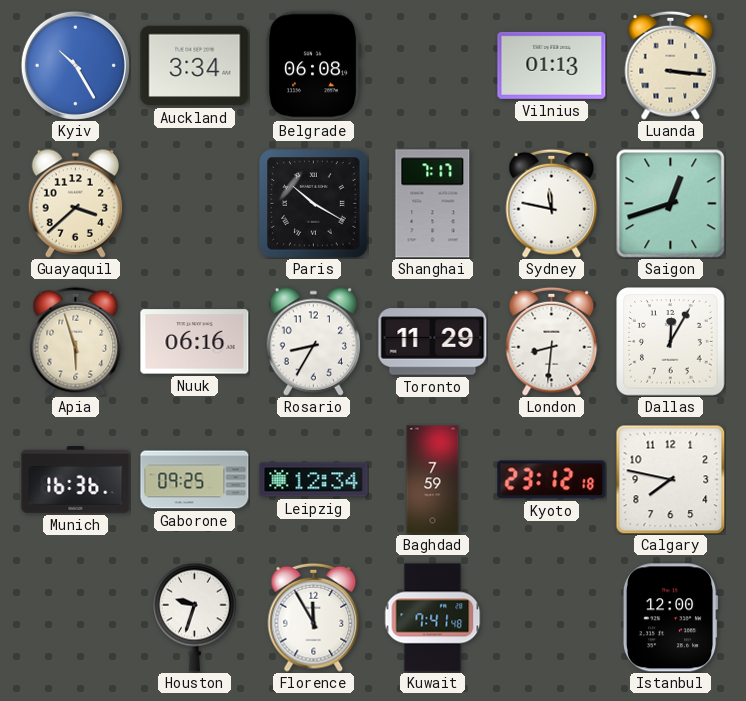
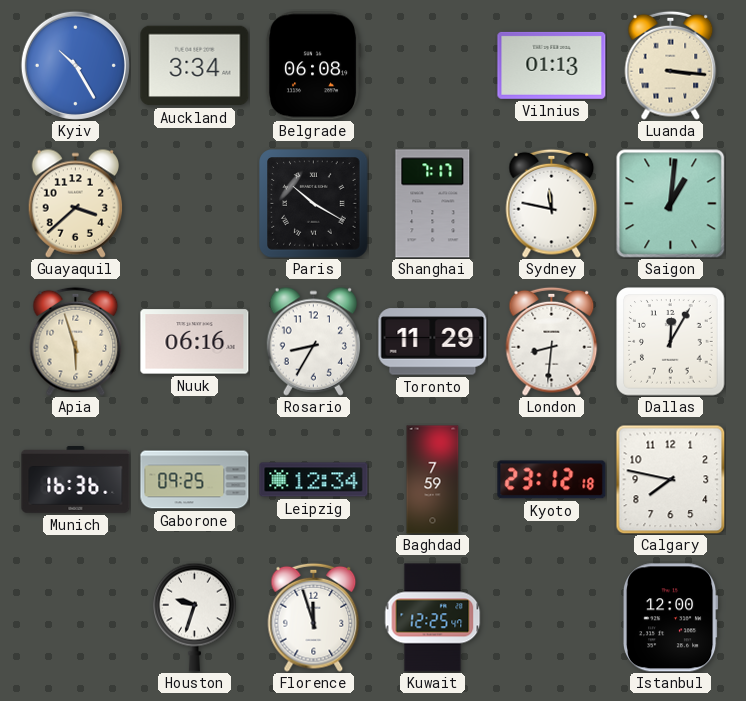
Saigon: 12:42 -> 1:01 (670, 203)
Florence: 11:55 -> 11:57 (314, 617)
Kuwait: 7:41 -> 12:25 (433, 618)
